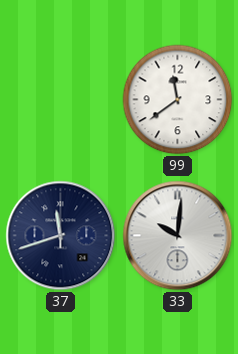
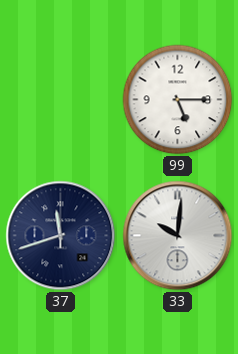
99: 11:39 -> 5:15 (178, 100)
